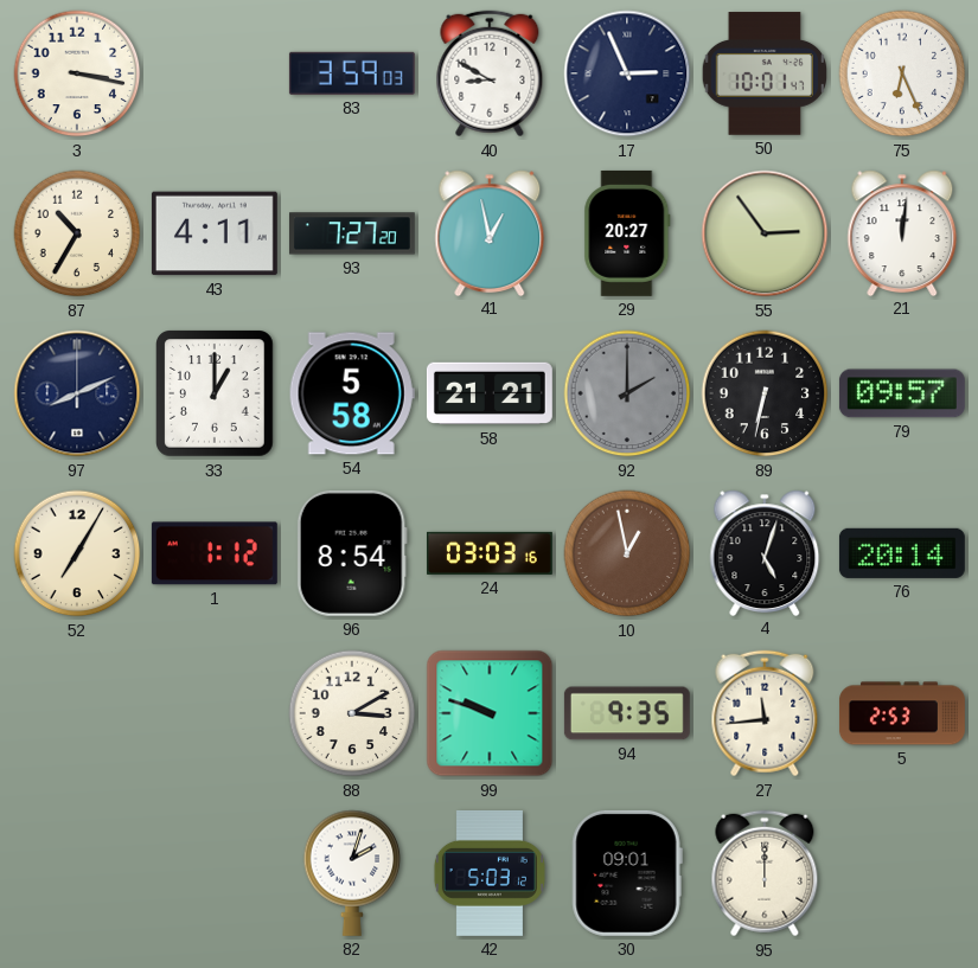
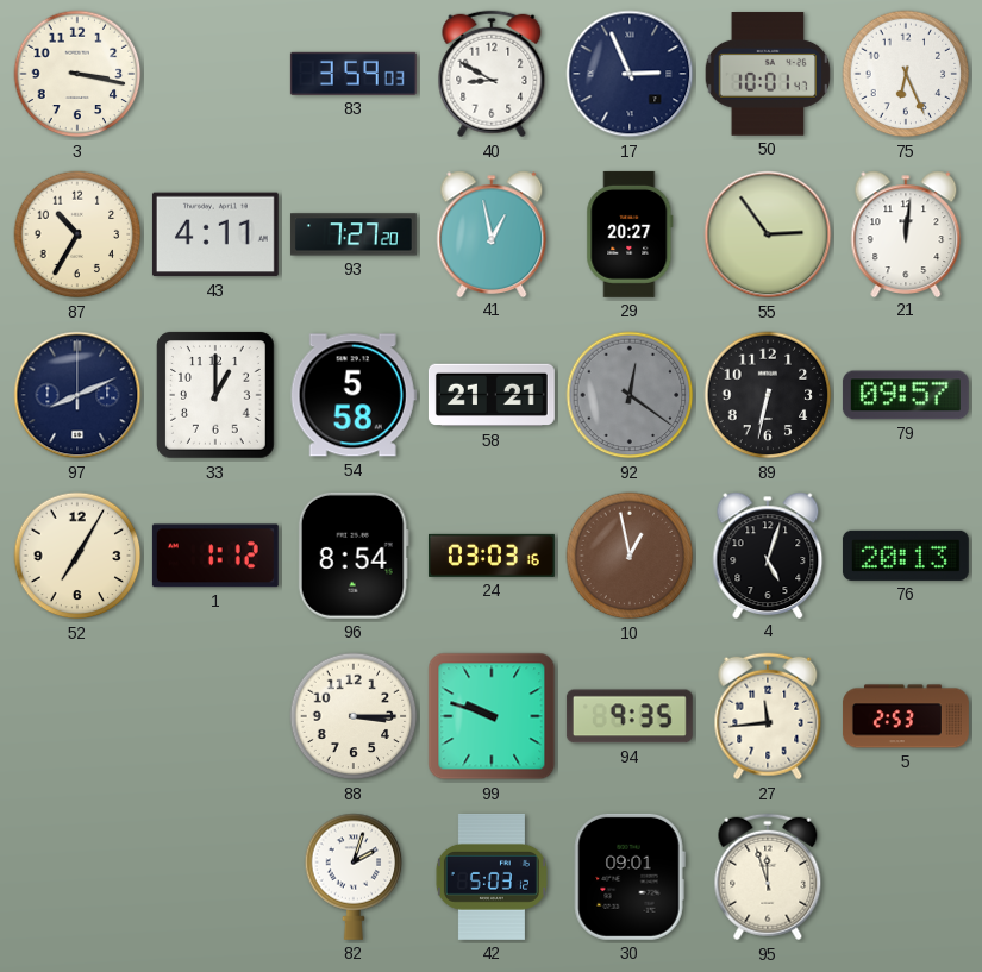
92: 2:00 -> 12:21 (630, 395)
76: 20:14 -> 20:13 (906, 556)
88: 3:10 -> 3:15 (354, 716)
95: 12:00 -> 11:57 (768, 877)
